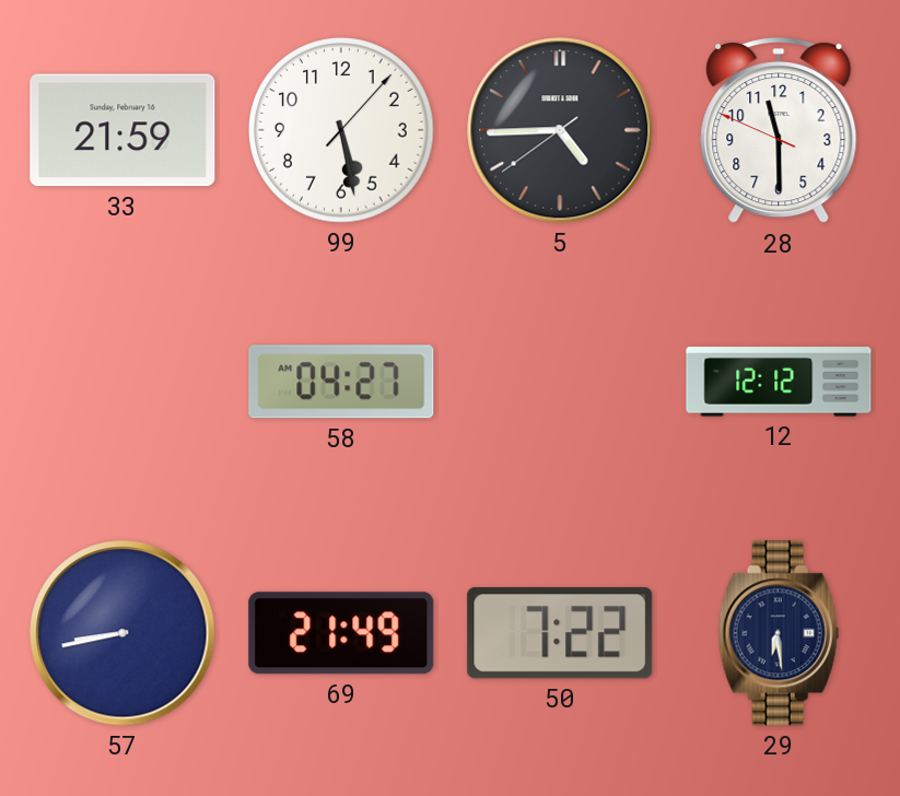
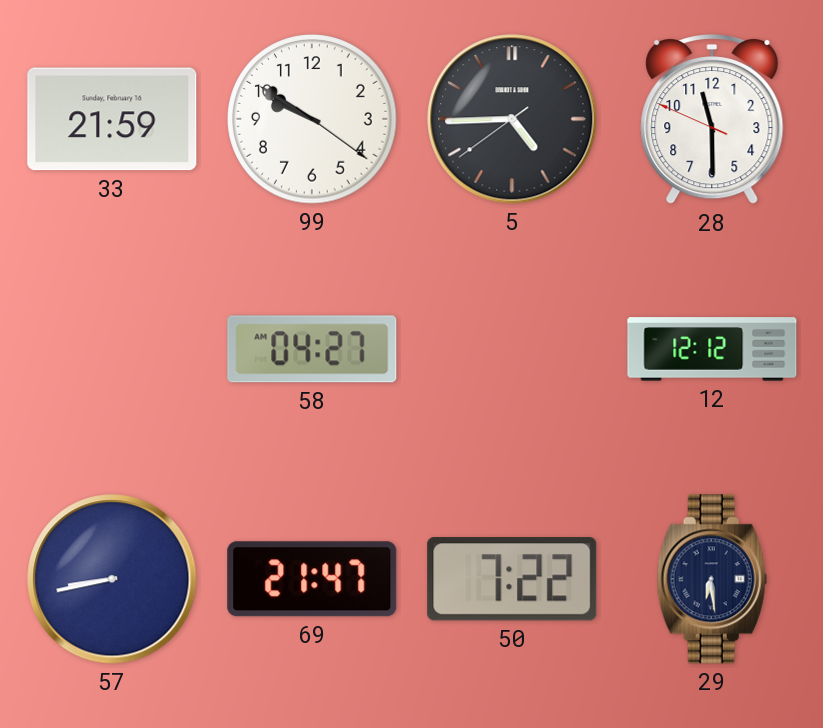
99: 5:28 -> 9:50 (312, 119)
69: 21:49 -> 21:47 (312, 579)
